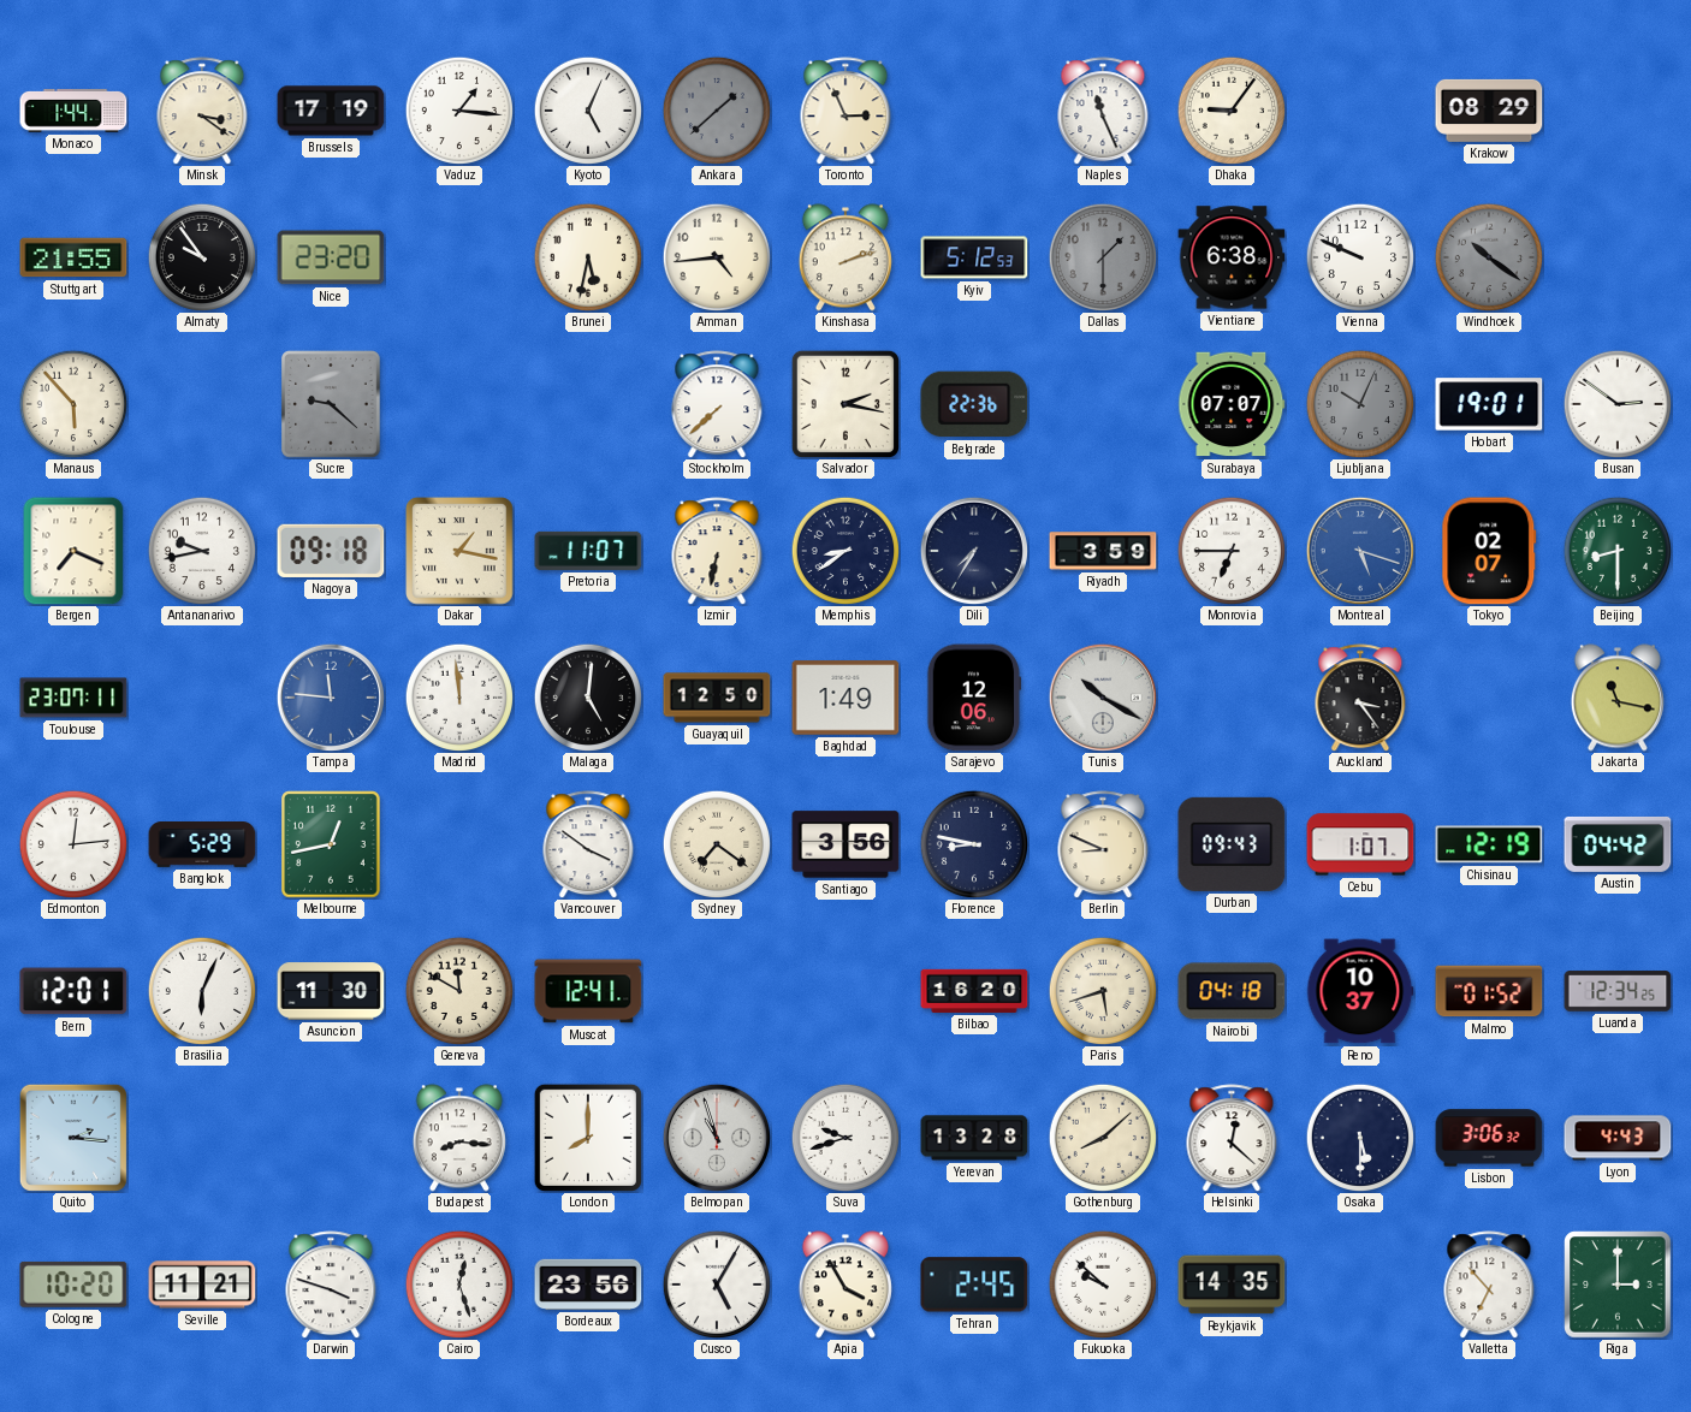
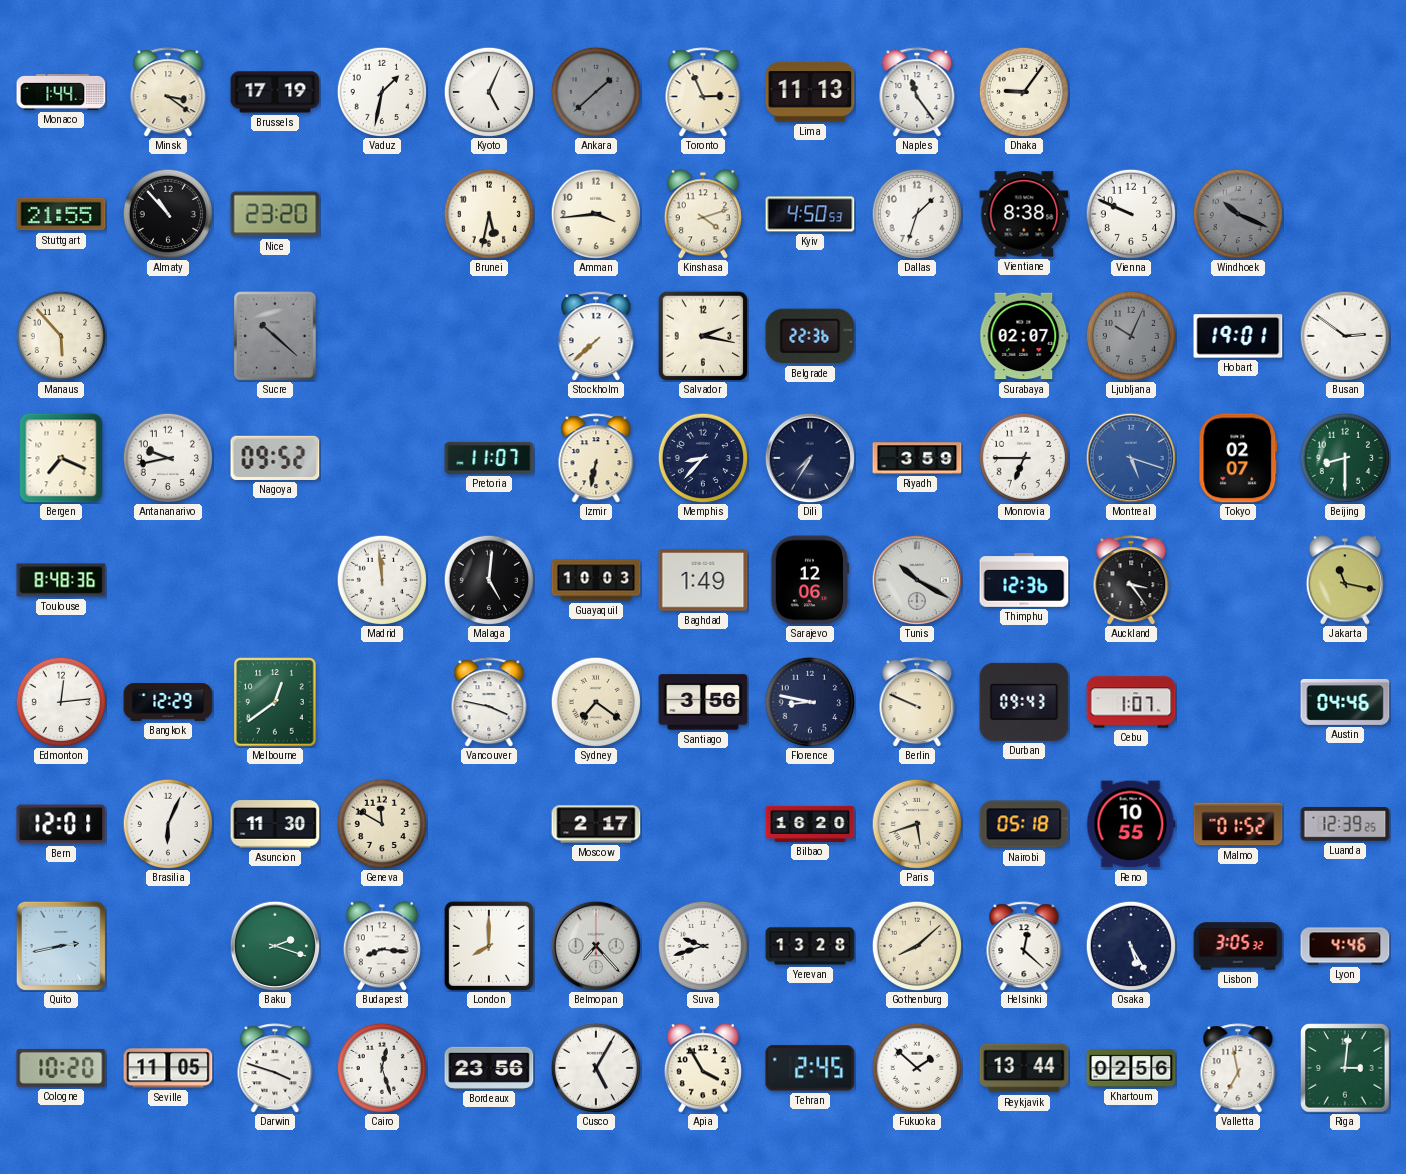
Vaduz: 1:16 -> 1:32 (381, 91)
Lima: none -> 11:13 (810, 92)
Naples: 11:26 -> 11:24 (917, 92)
Krakow: 08:29 -> none (1489, 111)
Almaty: 9:54 -> 10:53 (167, 213)
Amman: 4:44 -> 3:44 (595, 213)
Kinshasa: 2:12 -> 4:12 (703, 214)
Kyiv: 5:12 -> 4:50 (810, 214)
Dallas: 1:30 -> 1:33 (916, 213)
Dallas dial: grey -> white (916, 213)
Vientiane: 6:38 -> 8:38 (1024, 214)
Windhoek: 10:21 -> 10:19 (1237, 213)
Sucre: 9:22 -> 10:22 (275, 336)
Surabaya: 07:07 -> 02:07 (1024, 336)
Nagoya: 09:18 -> 09:52 (275, 458)
Dakar: 1:17 -> none (459, 551)
Memphis: 8:39 -> 8:37 (702, 457)
Toulouse: 23:07 -> 8:48 (61, 580)
Tampa: 11:46 -> none (330, 696)
Guayaquil: 12:50 -> 10:03 (596, 580)
Thimphu: none -> 12:36 (1024, 581)
Bangkok: 5:29 -> 12:29 (168, 703)
Melbourne: 12:43 -> 12:39 (275, 702)
Vancouver: 3:51 -> 3:47 (489, 702)
Berlin: 8:49 -> 9:49 (917, 702)
Chisinau: 12:19 -> none (1489, 844)
Austin: 04:42 -> 04:46 (1345, 702)
Muscat: 12:41 -> none (588, 991)
Moscow: none -> 2:17 (596, 824)
Nairobi: 04:18 -> 05:18 (1024, 824)
Reno: 10:37 -> 10:55 (1131, 824)
Luanda: 12:34 -> 12:39 (1345, 824)
Quito: 2:16 -> 2:43 (61, 946)
Baku: none -> 2:18 (274, 945)
Belmopan: 10:57 -> 7:23 (595, 945)
Osaka: 5:30 -> 5:25 (1130, 945)
Lisbon: 3:06 -> 3:05 (1238, 946)
Lyon: 4:43 -> 4:46 (1345, 946)
Seville: 11:21 -> 11:05 (168, 1068)
Fukuoka: 9:52 -> 1:52 (916, 1067)
Reykjavik: 14:35 -> 13:44 (1024, 1068)
Khartoum: none -> 02:56 (1131, 1068)
Valletta: 6:53 -> 6:58 (1238, 1068)
Riga: 3:00 -> 3:01 (1345, 1068)
